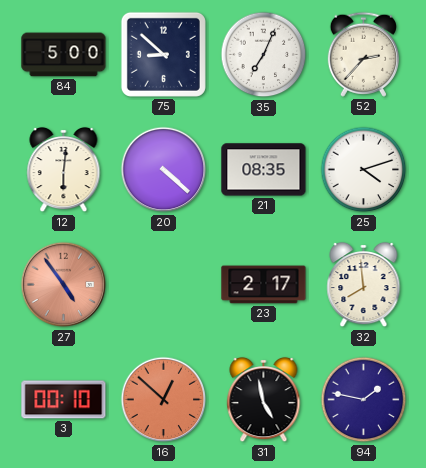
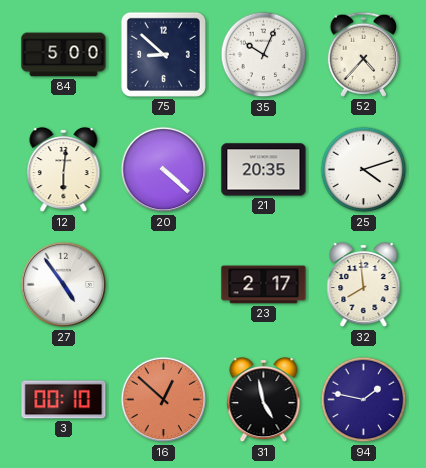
35: 7:04 -> 10:04 (264, 55)
52: 2:37 -> 4:37 (363, 54)
21: 08:35 -> 20:35 (264, 170)
27 dial: salmon -> white (64, 285)
